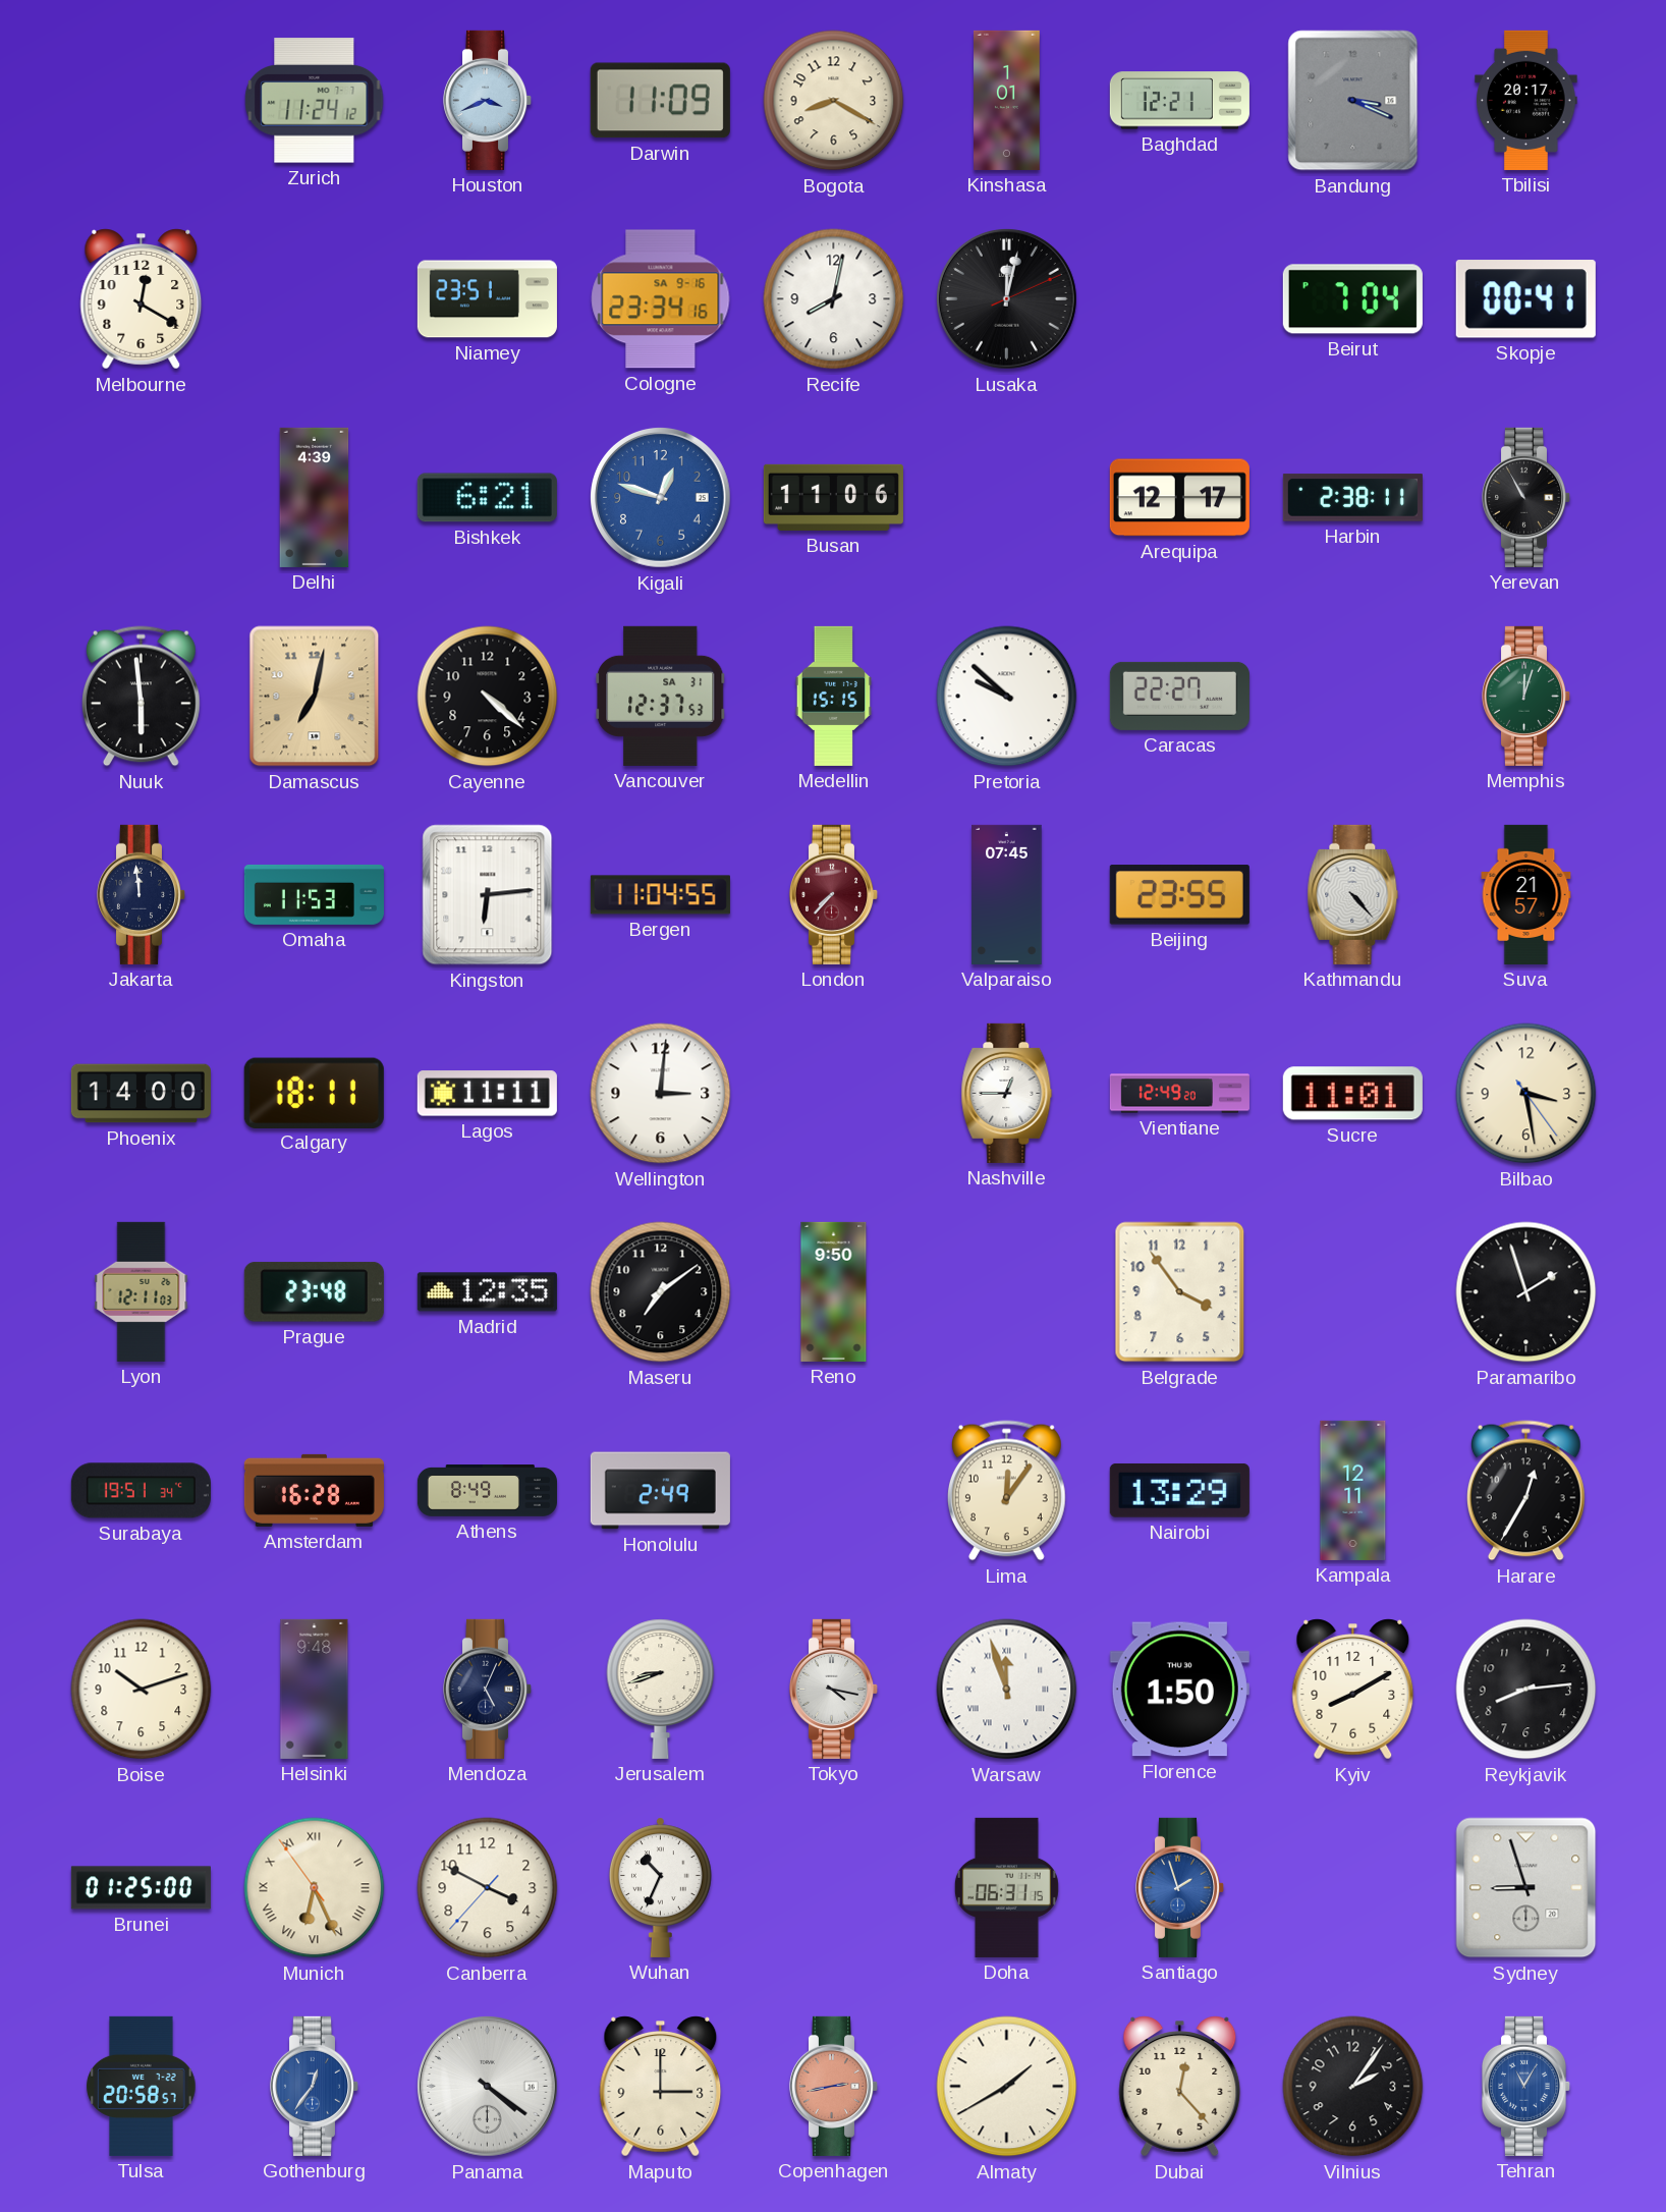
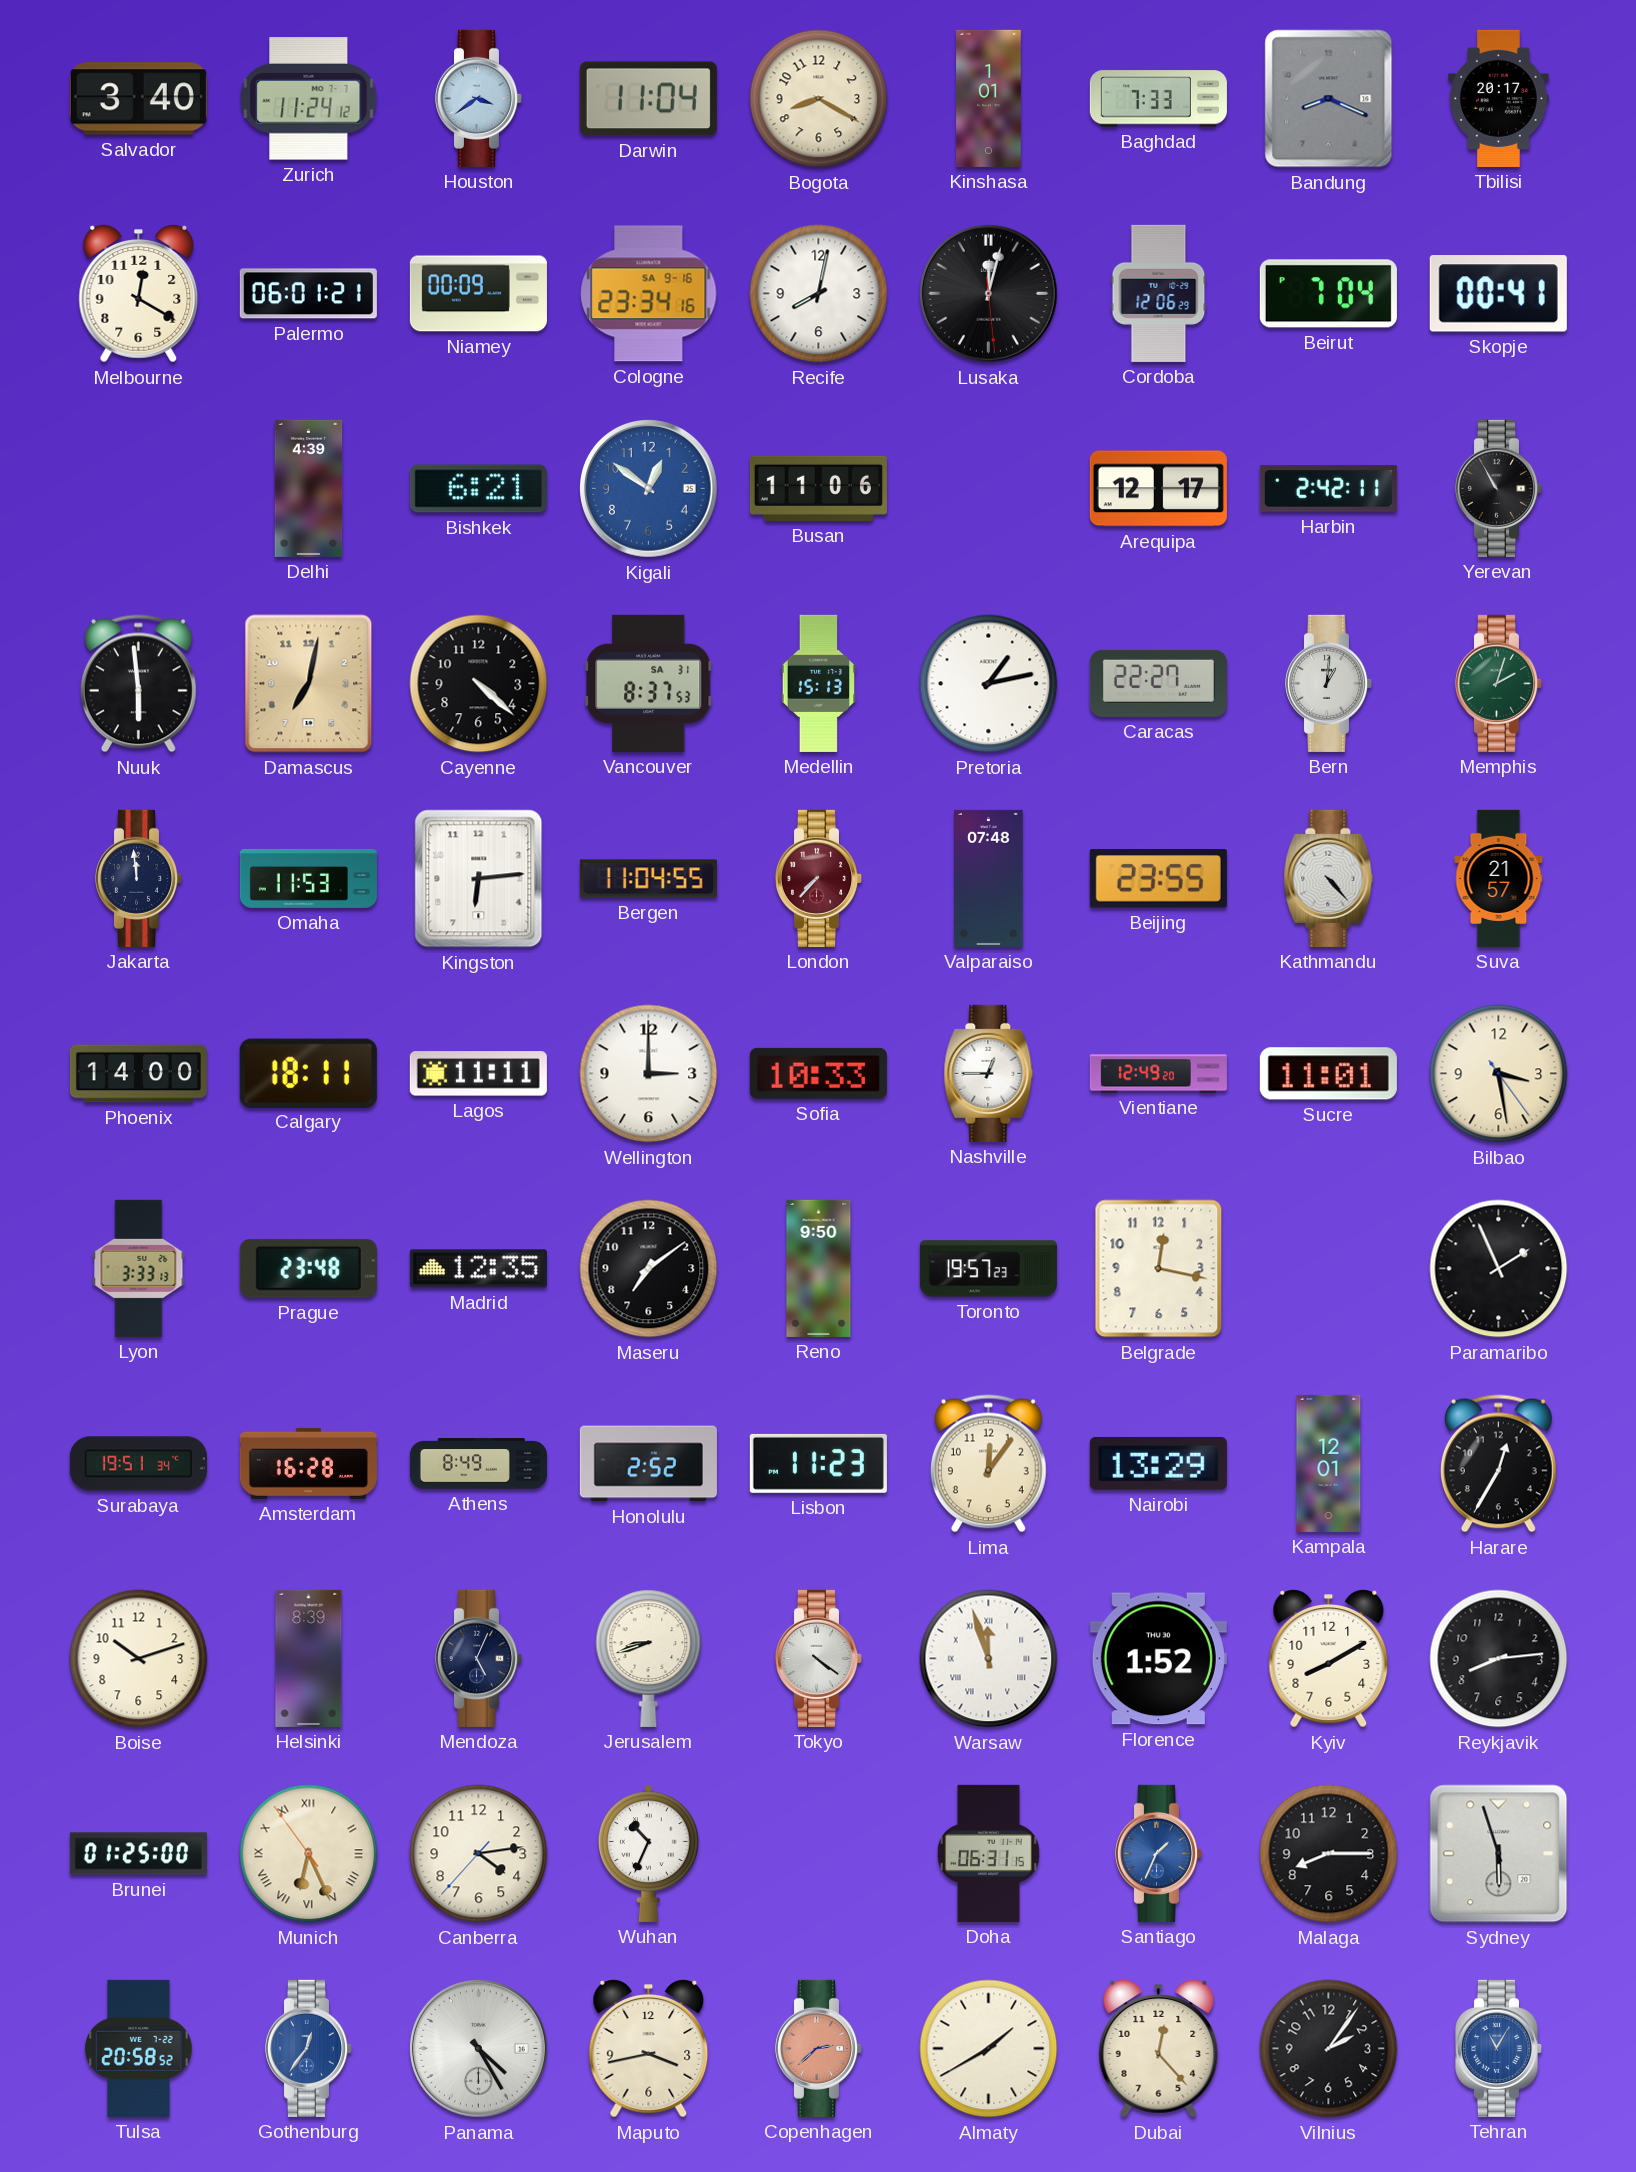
Salvador: none -> 3:40 (138, 99)
Houston: 3:41 -> 3:39 (479, 98)
Darwin: 11:09 -> 11:04 (648, 99)
Baghdad: 12:21 -> 7:33 (1158, 99)
Bandung: 3:19 -> 8:19 (1329, 99)
Palermo: none -> 06:01 (308, 294)
Niamey: 23:51 -> 00:09 (478, 294)
Lusaka: 12:02:11 -> 12:02:29 (989, 294)
Cordoba: none -> 12:06 (1159, 293)
Kigali: 12:48 -> 12:51 (649, 489)
Harbin: 2:38 -> 2:42 (1328, 489)
Vancouver: 12:37 -> 8:37 (649, 683)
Medellin: 15:15 -> 15:13 (819, 683)
Pretoria: 9:52 -> 1:13 (989, 684)
Bern: none -> 1:01 (1329, 683)
Memphis: 12:03 -> 2:03 (1499, 683)
Valparaiso: 07:45 -> 07:48 (989, 878)
Wellington: 3:01 -> 3:00 (649, 1074)
Sofia: none -> 10:33 (818, 1073)
Lyon: 12:11 -> 3:33 (139, 1268)
Toronto: none -> 19:57 (988, 1269)
Belgrade: 3:54 -> 12:17 (1159, 1269)
Paramaribo: 1:57 -> 1:56 (1499, 1269)
Honolulu: 2:49 -> 2:52 (648, 1464)
Lisbon: none -> 11:23 (818, 1463)
Kampala: 12:11 -> 12:01 (1329, 1463)
Helsinki: 9:48 -> 8:39 (309, 1658)
Tokyo: 4:17 -> 4:21 (819, 1658)
Florence: 1:50 -> 1:52 (1158, 1659)
Canberra: 3:49 -> 4:13 (479, 1854)
Santiago: 1:57 -> 1:34 (1159, 1853)
Malaga: none -> 8:15 (1329, 1854)
Sydney: 8:57 -> 5:57 (1499, 1854)
Tulsa: 20:58:57 -> 20:58:52 (139, 2048)
Panama: 4:21 -> 4:25 (479, 2049)
Maputo: 3:00 -> 3:43 (649, 2049)
Copenhagen: 2:43 -> 2:38 (819, 2048)
